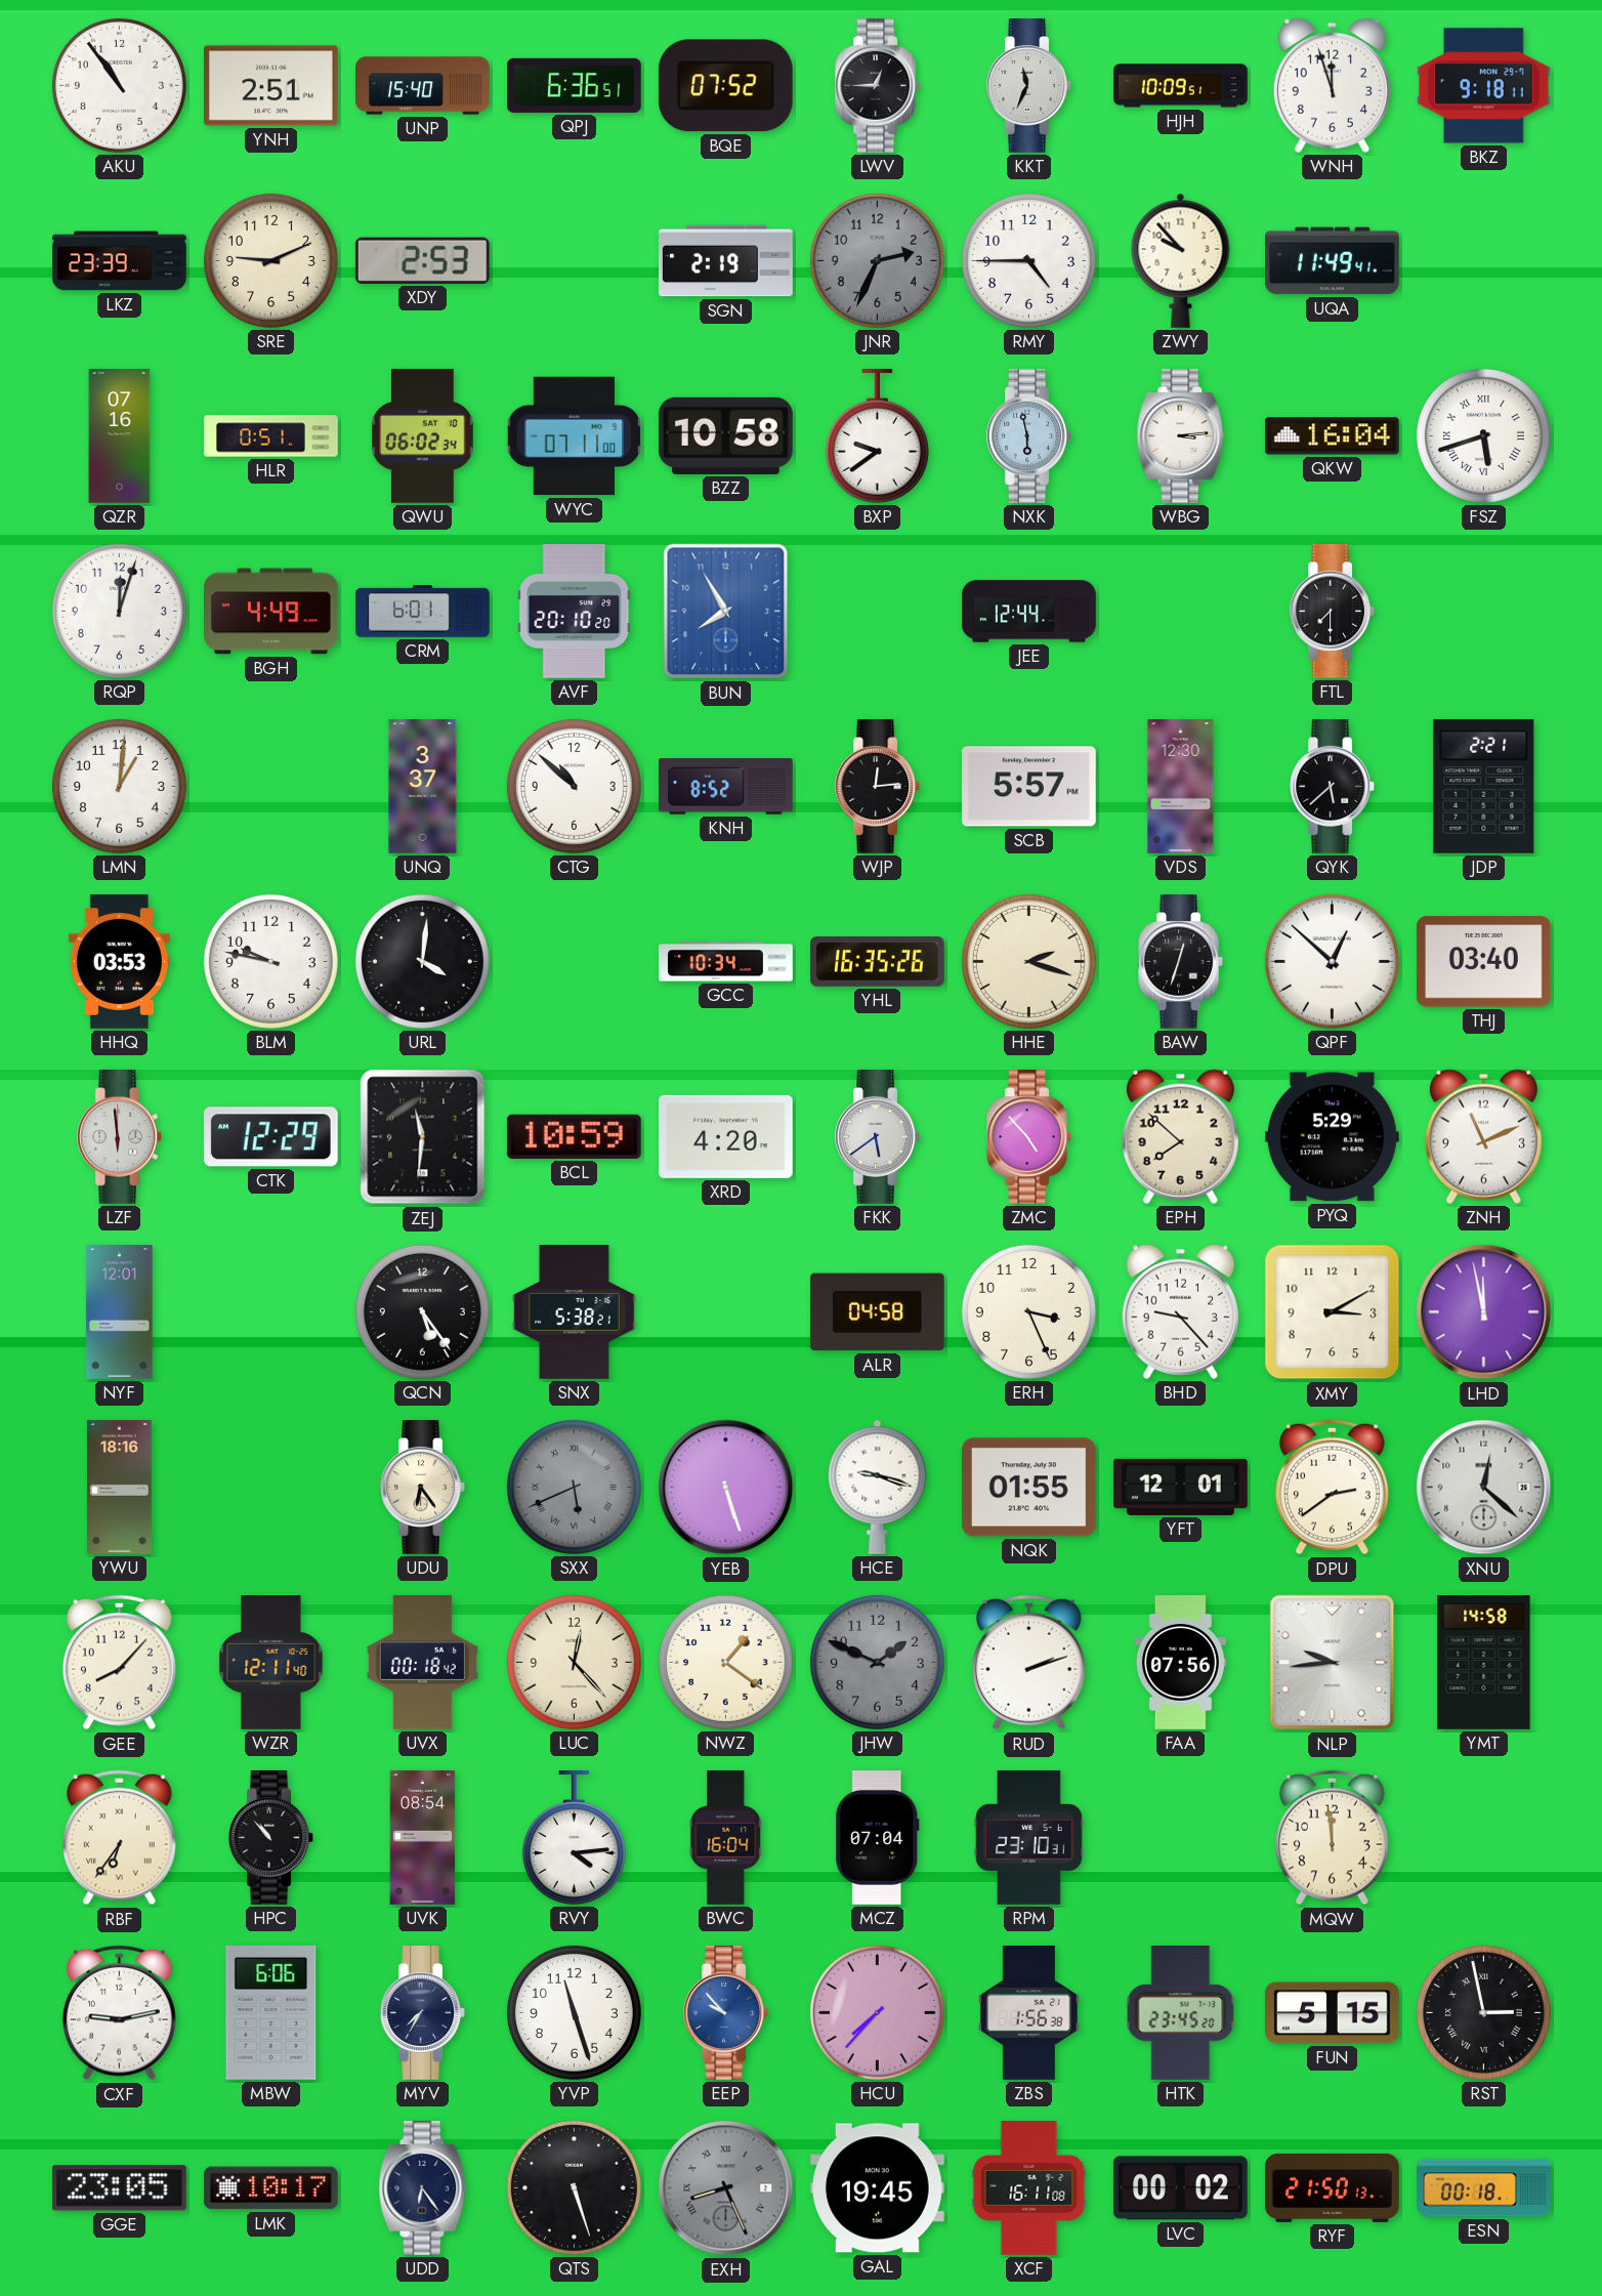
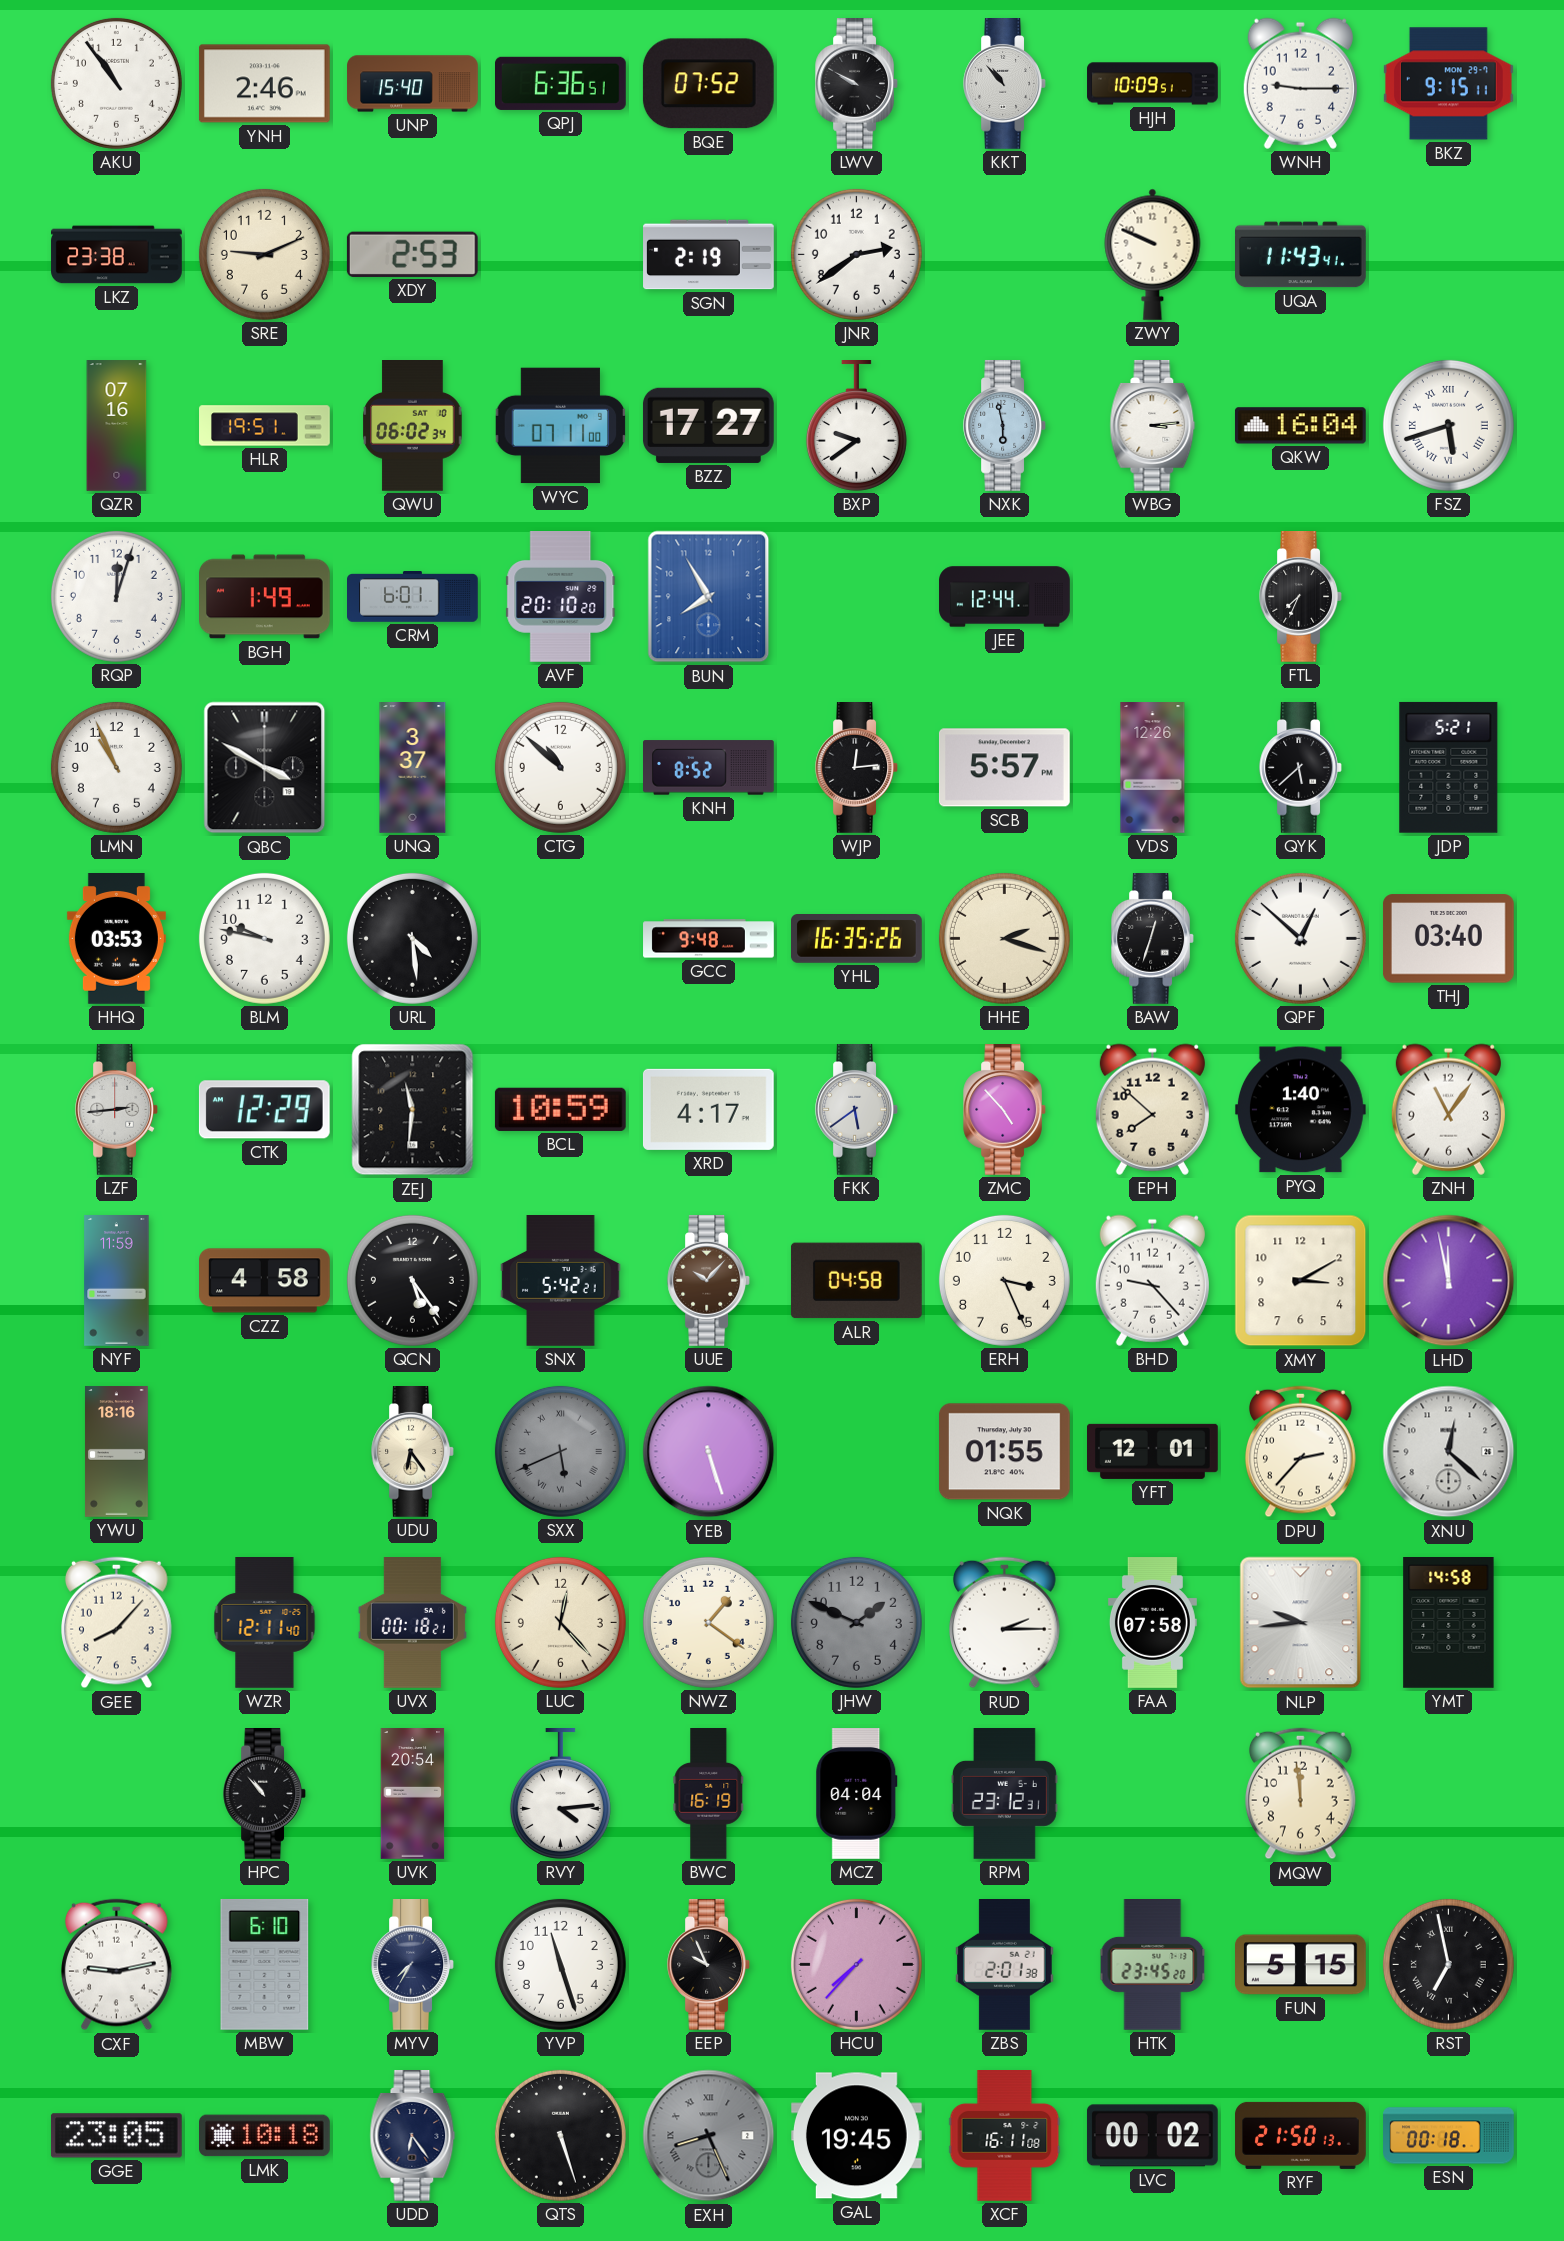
YNH: 2:51 -> 2:46 (264, 84)
LWV: 12:45 -> 9:50 (856, 84)
KKT: 11:34 -> 10:53 (1004, 84)
WNH: 11:57 -> 9:15 (1300, 83)
BKZ: 9:18 -> 9:15 (1448, 84)
LKZ: 23:39 -> 23:38 (117, 255)
JNR: 2:34 -> 2:39 (856, 254)
JNR dial: grey -> white (856, 254)
RMY: 4:45 -> none (1028, 260)
ZWY: 9:53 -> 9:49 (1153, 254)
UQA: 11:49 -> 11:43 (1301, 255)
HLR: 0:51 -> 19:51 (265, 426)
BZZ: 10:58 -> 17:27 (708, 425)
BGH: 4:49 -> 1:49 (265, 597)
FTL: 7:30 -> 7:34 (1300, 597)
LMN: 1:01 -> 10:56 (116, 767)
QBC: none -> 3:50 (265, 768)
VDS: 12:30 -> 12:26 (1153, 768)
JDP: 2:21 -> 5:21 (1449, 767)
URL: 4:01 -> 4:29 (412, 938)
GCC: 10:34 -> 9:48 (709, 939)
LZF: 5:59 -> 2:44 (116, 1110)
XRD: 4:20 -> 4:17 (708, 1109)
PYQ: 5:29 -> 1:40 (1300, 1110)
ZNH: 11:11 -> 11:06 (1448, 1109)
NYF: 12:01 -> 11:59 (117, 1281)
CZZ: none -> 4:58 (265, 1281)
SNX: 5:38 -> 5:42 (561, 1281)
UUE: none -> 10:07 (708, 1281)
HCE: 9:18 -> none (878, 1487)
DPU: 2:39 -> 2:37 (1301, 1452)
UVX: 00:18:42 -> 00:18:21 (412, 1623)
RUD: 2:12 -> 2:15 (1005, 1623)
FAA: 07:56 -> 07:58 (1152, 1623)
RBF: 6:36 -> none (120, 1838)
UVK: 08:54 -> 20:54 (413, 1794)
BWC: 16:04 -> 16:19 (709, 1794)
MCZ: 07:04 -> 04:04 (857, 1794)
RPM: 23:10 -> 23:12 (1004, 1794)
MBW: 6:06 -> 6:10 (265, 1964)
EEP: 9:53 -> 9:56 (708, 1965)
EEP dial: blue -> black (708, 1965)
ZBS: 1:56 -> 2:01 (1005, 1965)
RST: 2:58 -> 6:58 (1448, 1964)
LMK: 10:17 -> 10:18 (265, 2136)
